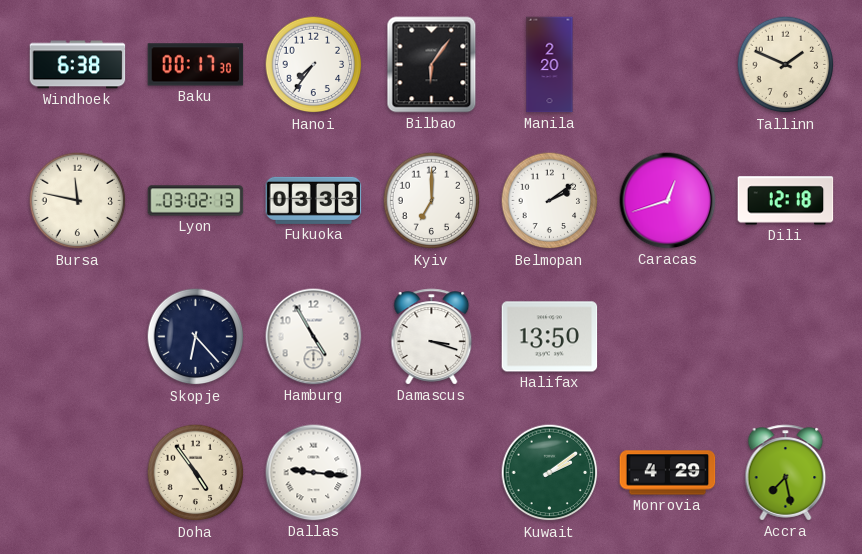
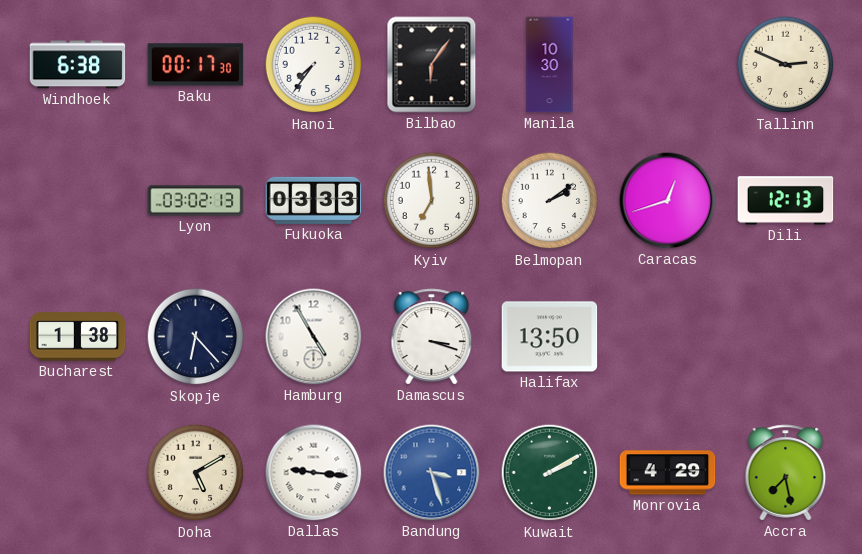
Manila: 2:20 -> 10:30 (550, 65)
Tallinn: 1:49 -> 2:49 (786, 65)
Bursa: 11:47 -> none (78, 201)
Kyiv: 7:00 -> 6:59 (432, 201)
Dili: 12:18 -> 12:13 (786, 201)
Bucharest: none -> 1:38 (78, 337)
Doha: 4:54 -> 5:10 (196, 473)
Bandung: none -> 3:27 (432, 473)
Kuwait: 2:09 -> 2:10 (550, 473)
